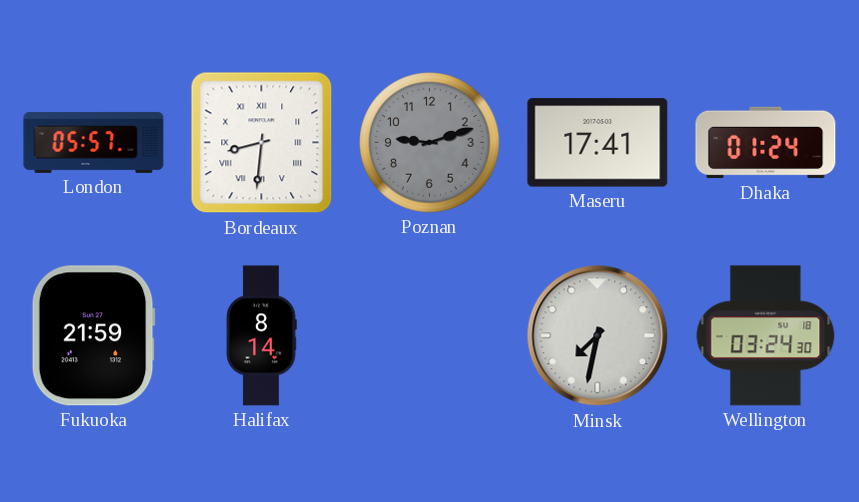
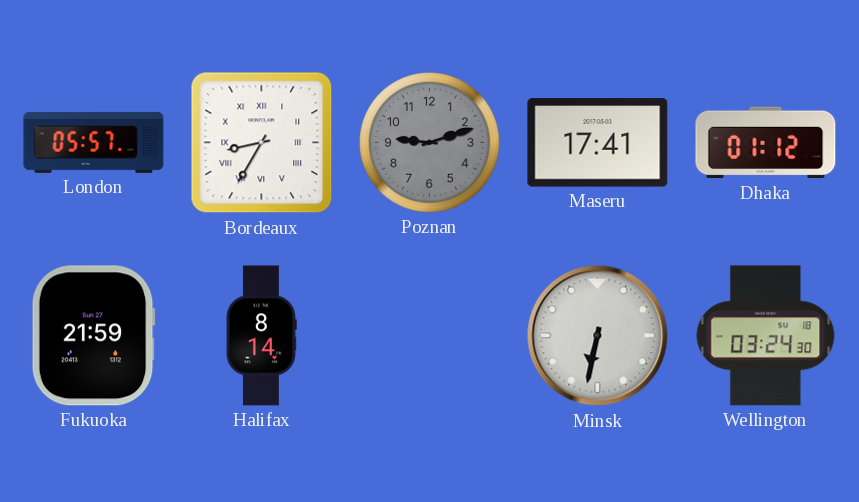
Bordeaux: 8:31 -> 8:35 (262, 143)
Dhaka: 01:24 -> 01:12 (766, 143)
Minsk: 7:32 -> 6:32 (598, 336)
